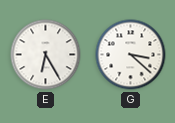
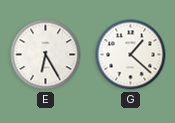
G: 3:22 -> 1:22 (131, 55)
